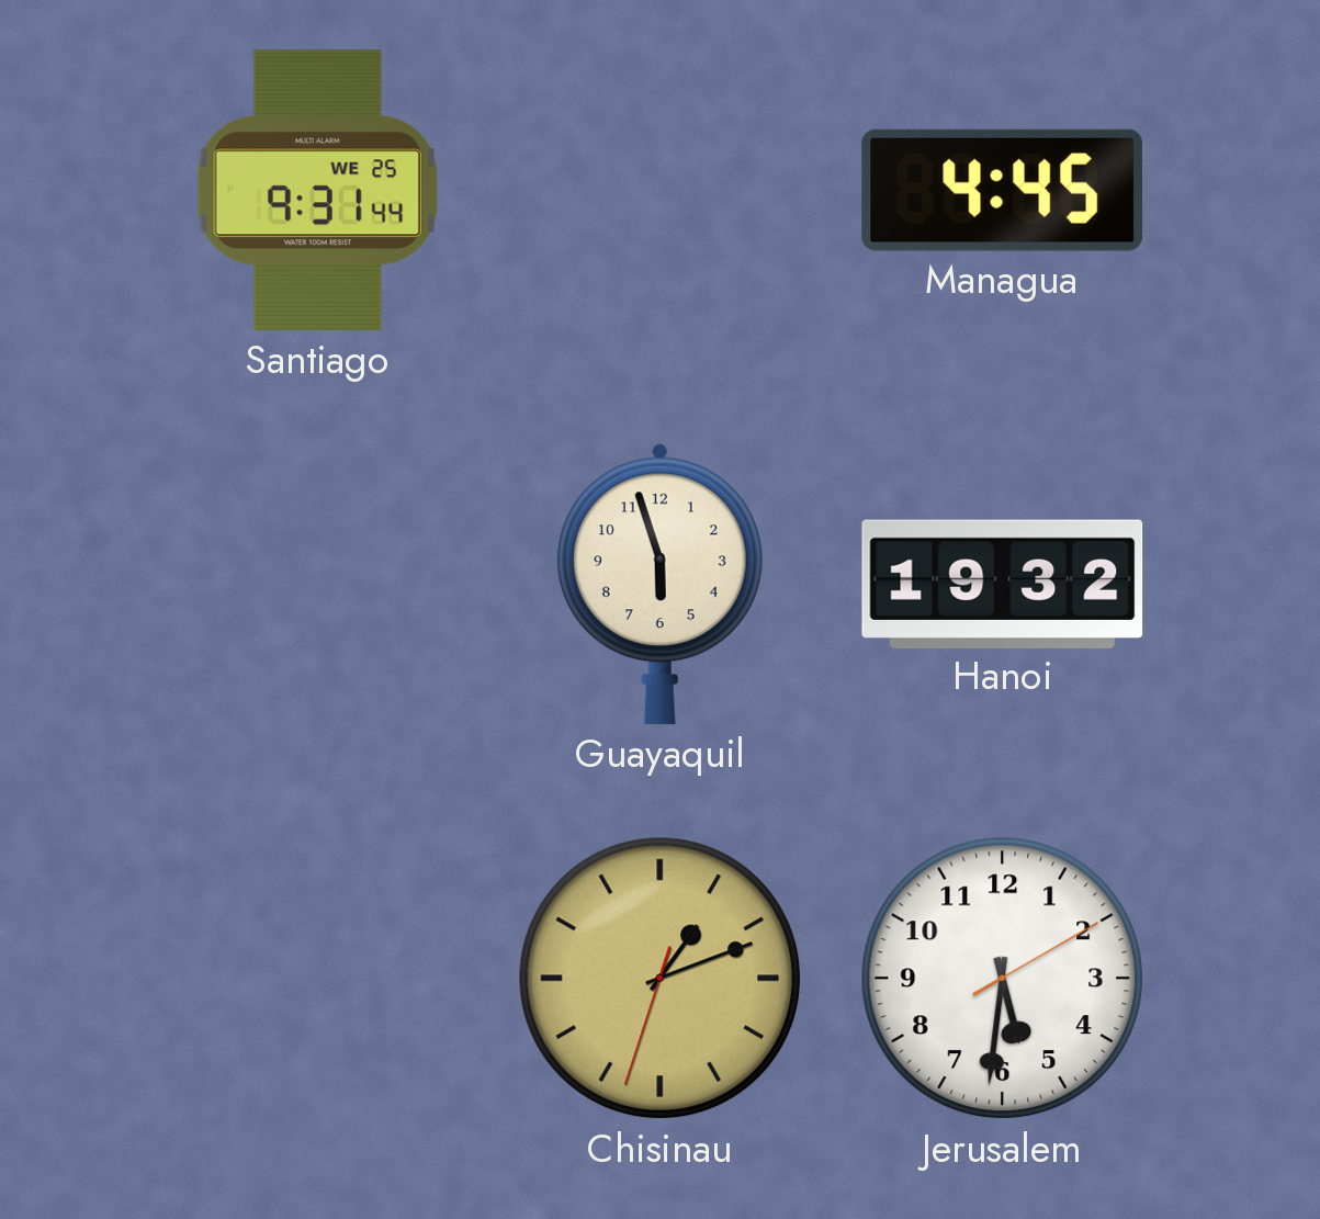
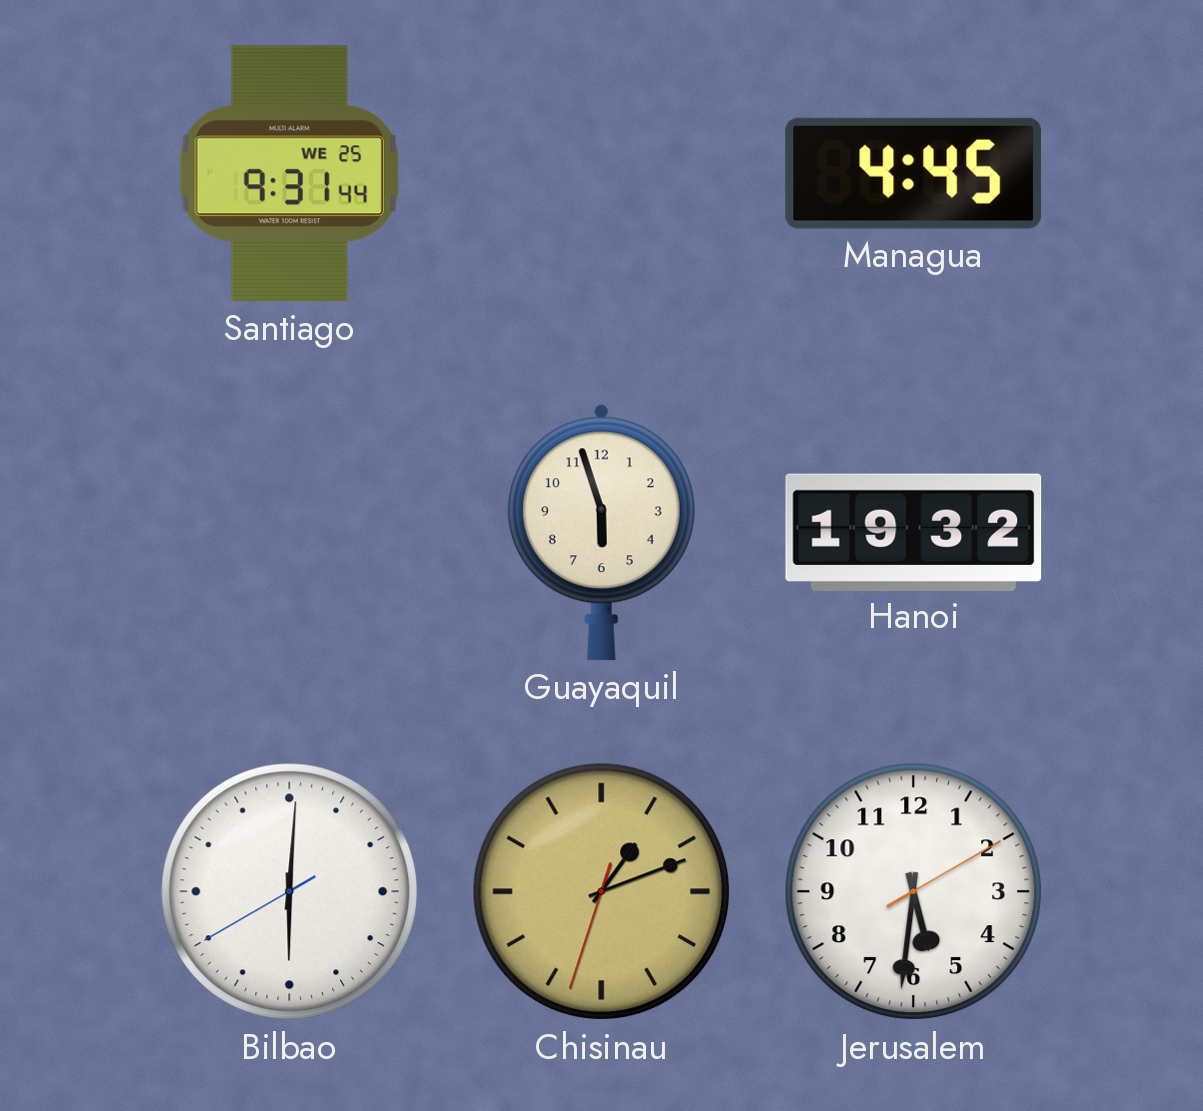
Bilbao: none -> 6:00 (290, 892)
